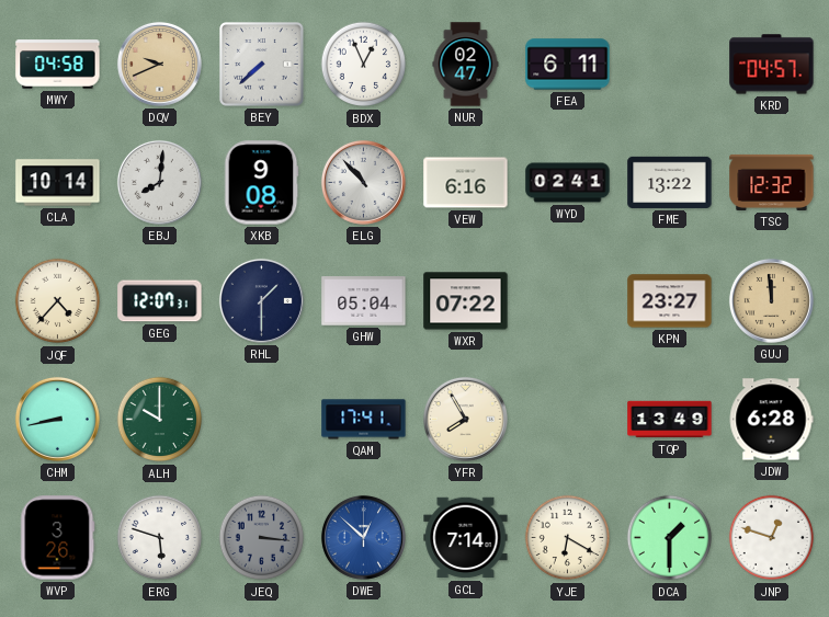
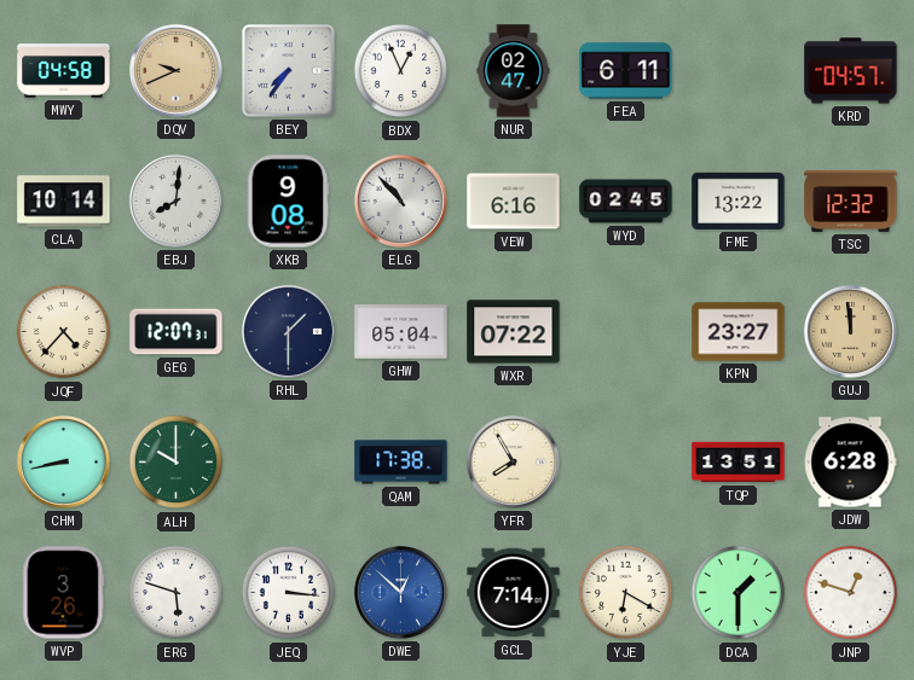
BEY: 7:38 -> 7:36 (289, 71)
WYD: 02:41 -> 02:45 (626, 202)
QAM: 17:41 -> 17:38 (401, 463)
TQP: 13:49 -> 13:51 (739, 463)
JEQ dial: grey -> white (289, 593)
